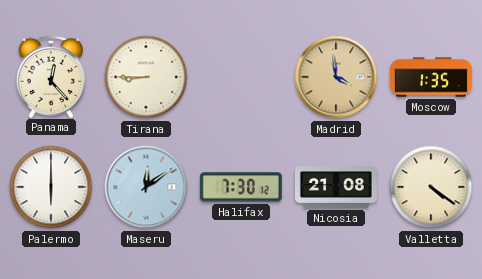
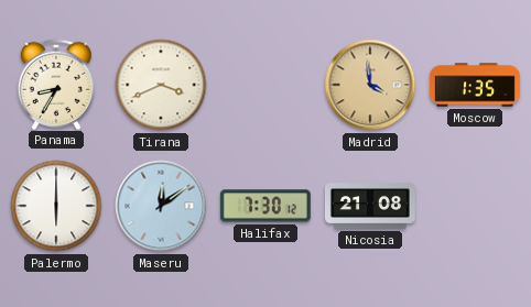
Panama: 12:23 -> 8:35 (55, 84)
Tirana: 8:45 -> 3:41 (161, 85)
Valletta: 4:21 -> none (431, 187)
